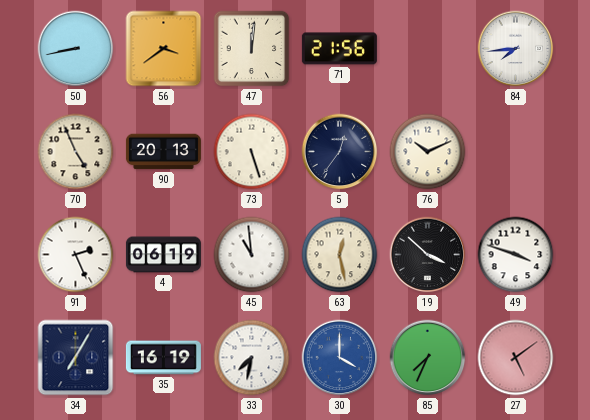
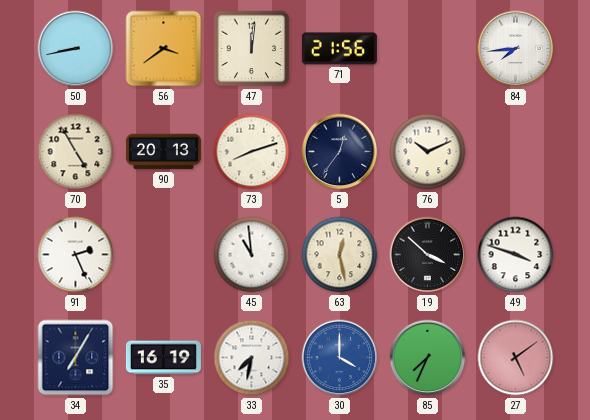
70: 4:56 -> 4:55 (76, 152)
73: 5:27 -> 8:12 (252, 152)
4: 06:19 -> none (163, 255)
